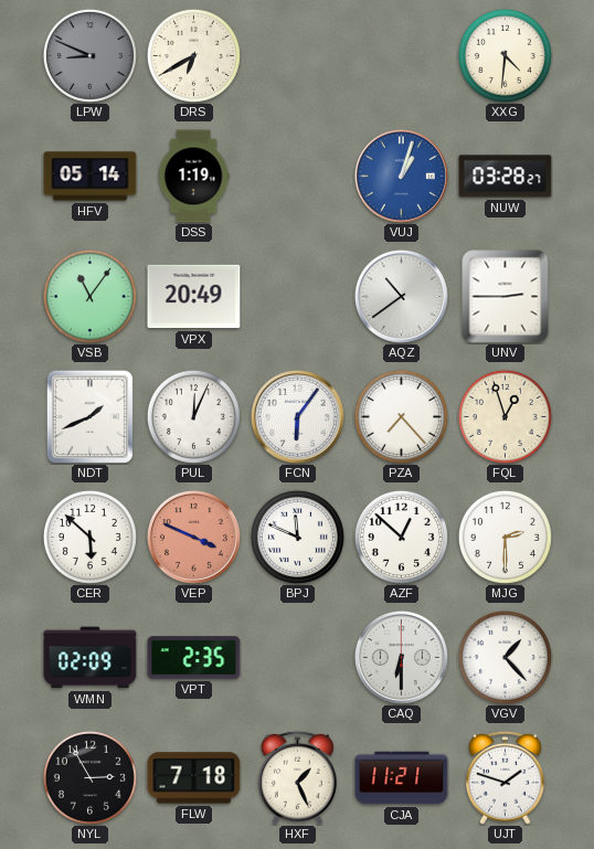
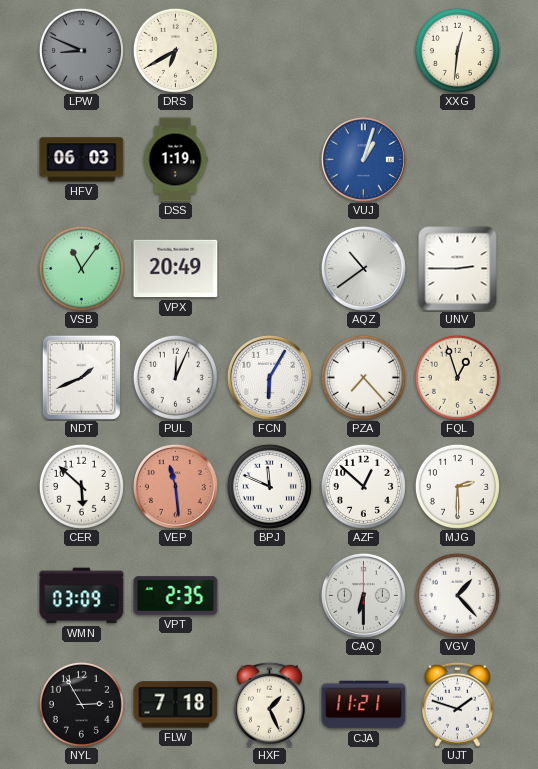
XXG: 4:31 -> 12:31 (457, 50)
HFV: 05:14 -> 06:03 (82, 160)
NUW: 03:28 -> none (506, 177)
FCN: 6:06 -> 6:05 (269, 377)
VEP: 3:49 -> 11:29 (175, 486)
WMN: 02:09 -> 03:09 (82, 596)
